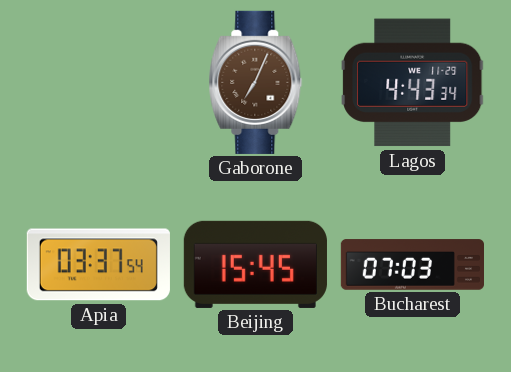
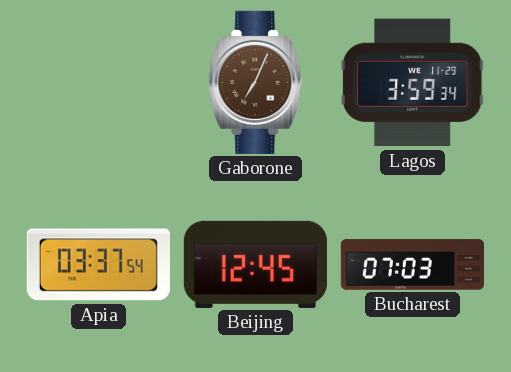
Lagos: 4:43 -> 3:59 (413, 83)
Beijing: 15:45 -> 12:45 (255, 264)
